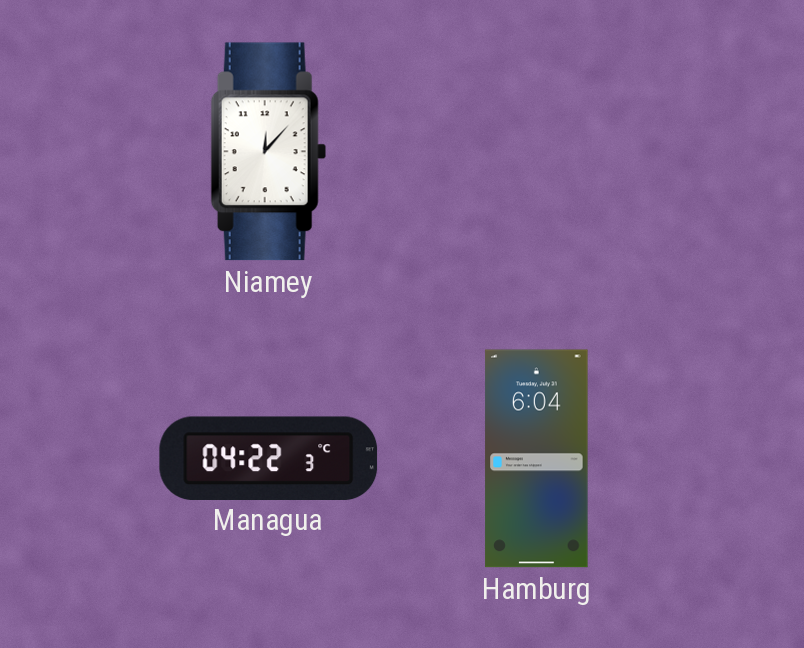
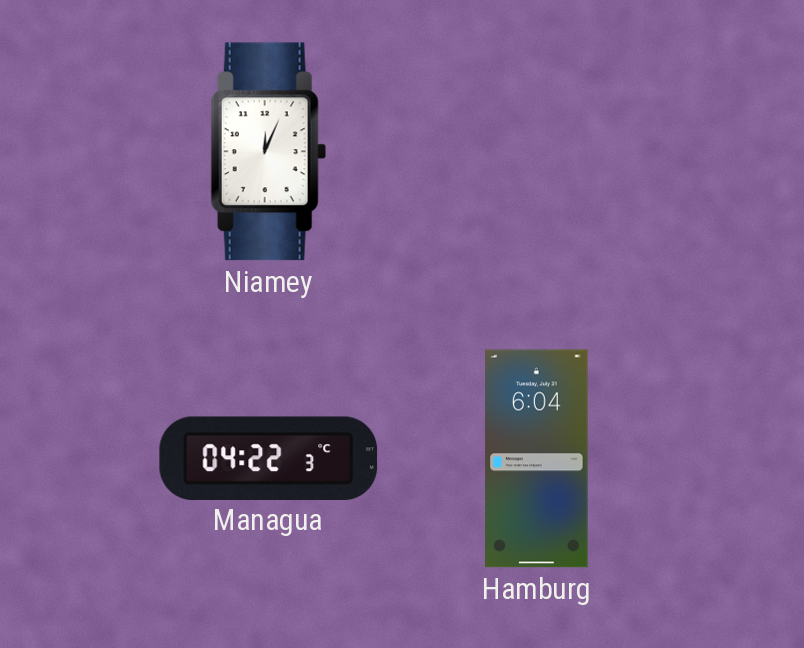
Niamey: 12:07 -> 12:04 (268, 152)
